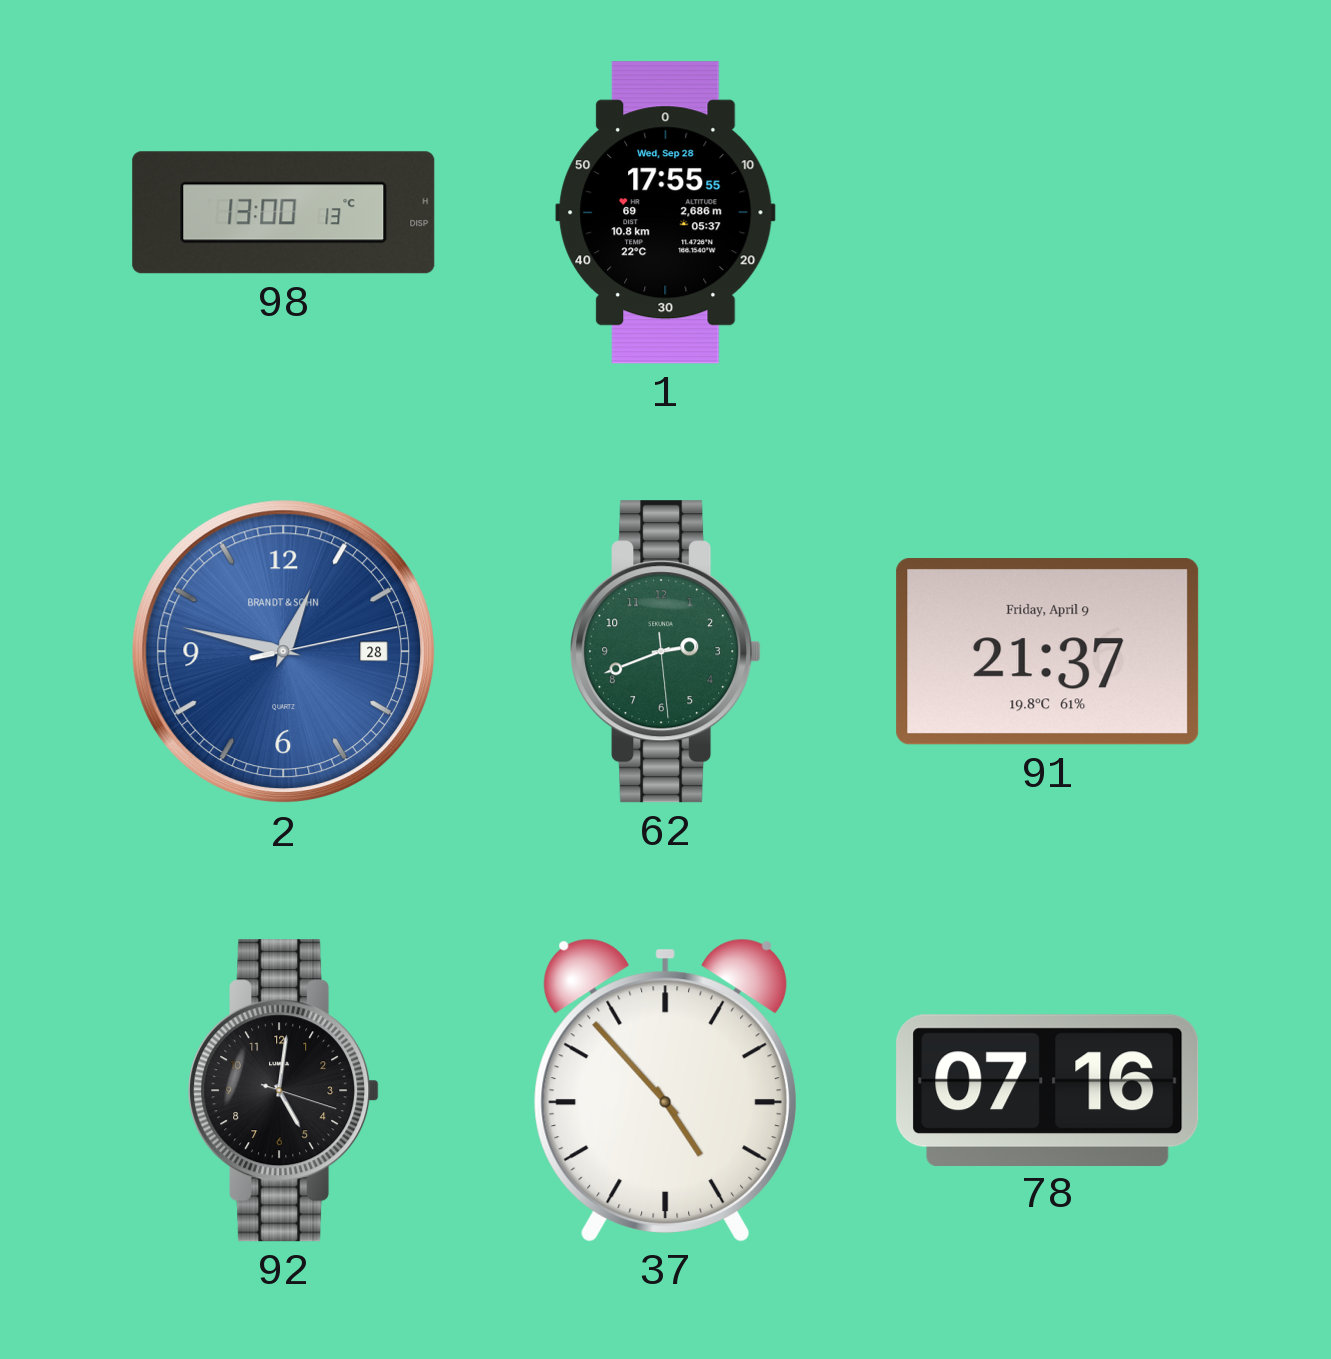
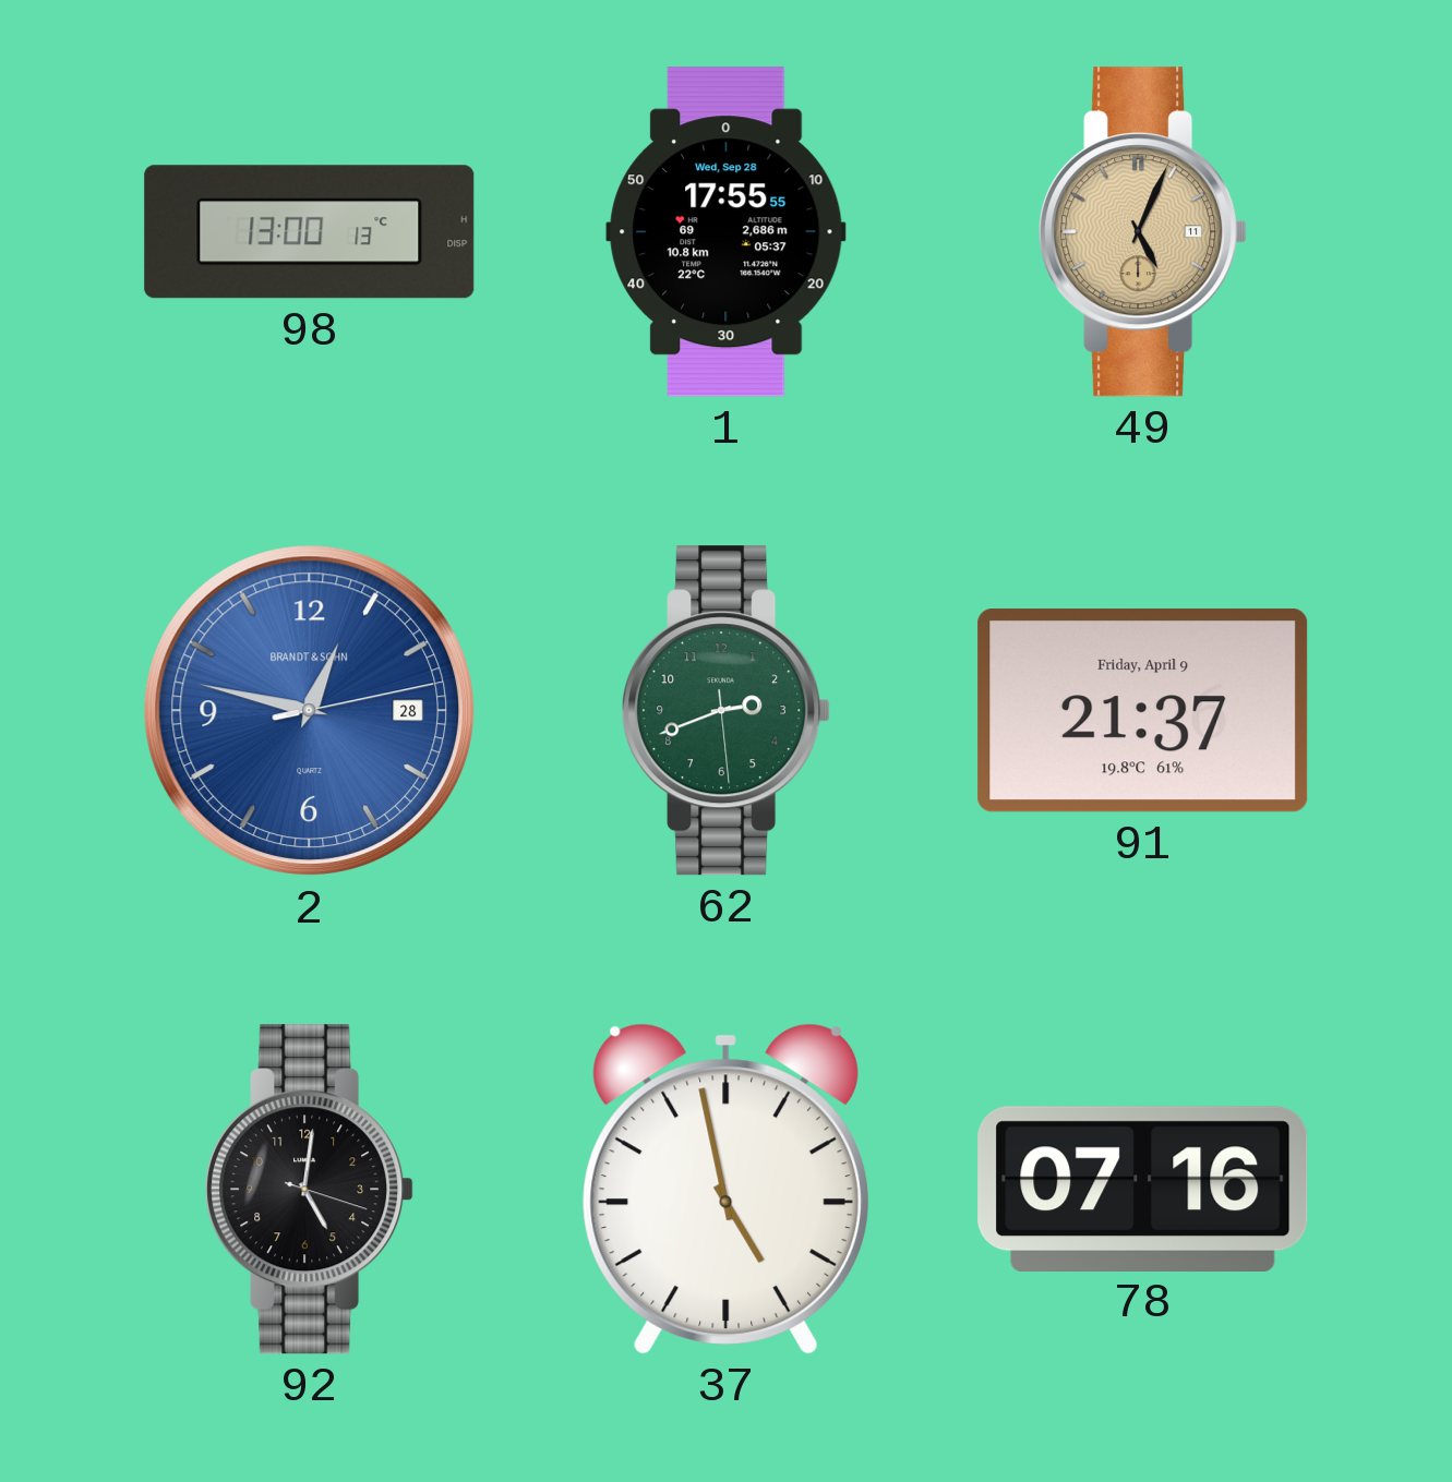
49: none -> 5:04 (1143, 232)
37: 4:53 -> 4:58 (725, 1189)
